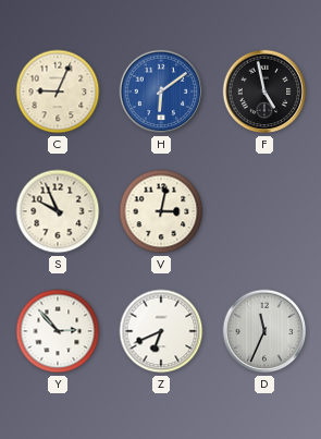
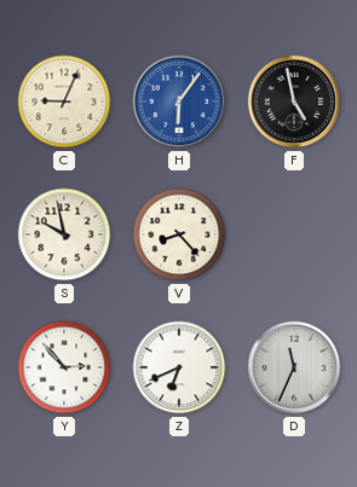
H: 6:09 -> 6:06 (179, 102)
S: 9:56 -> 9:58 (64, 234)
V: 3:02 -> 8:23 (179, 234)
